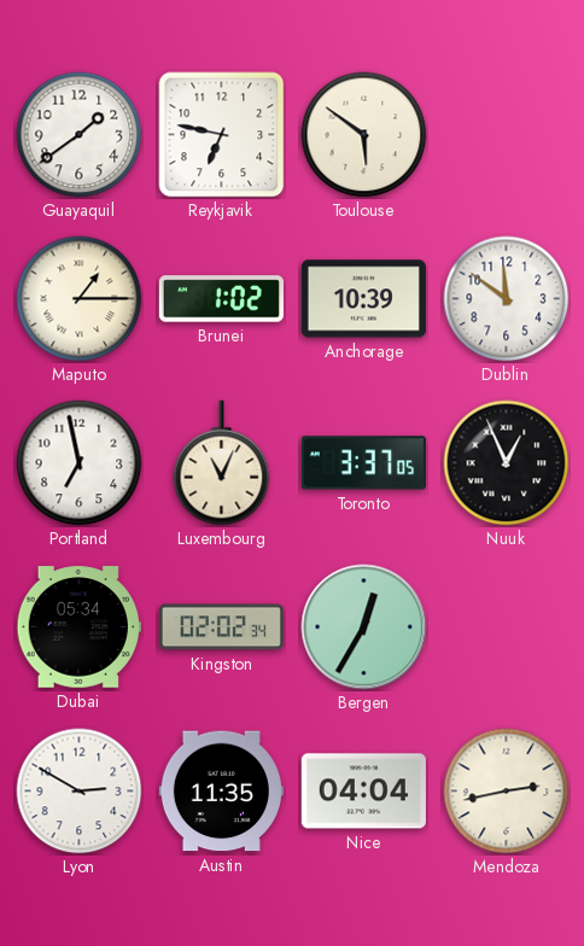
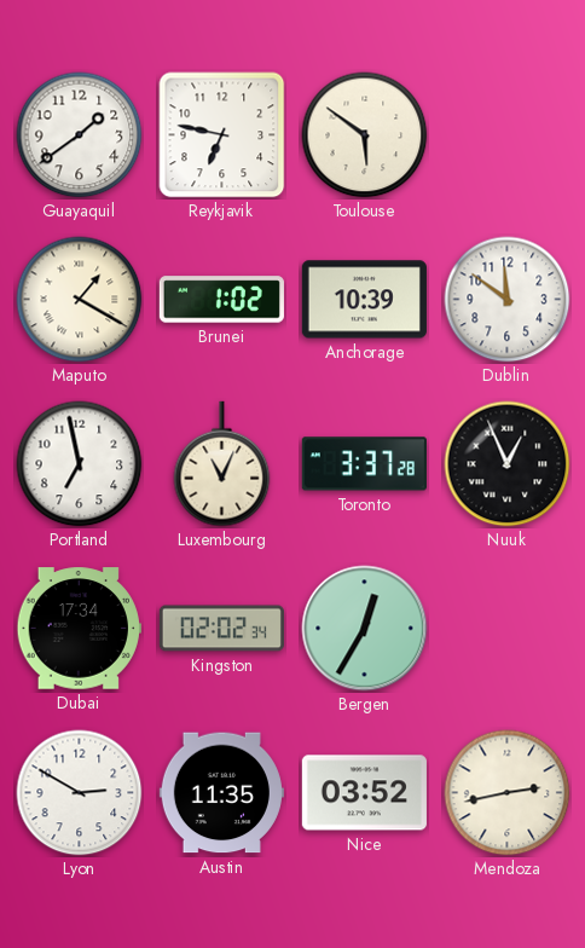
Maputo: 1:15 -> 1:20 (80, 300)
Toronto: 3:37:05 -> 3:37:28 (364, 464)
Dubai: 05:34 -> 17:34 (79, 629)
Nice: 04:04 -> 03:52 (364, 793)
